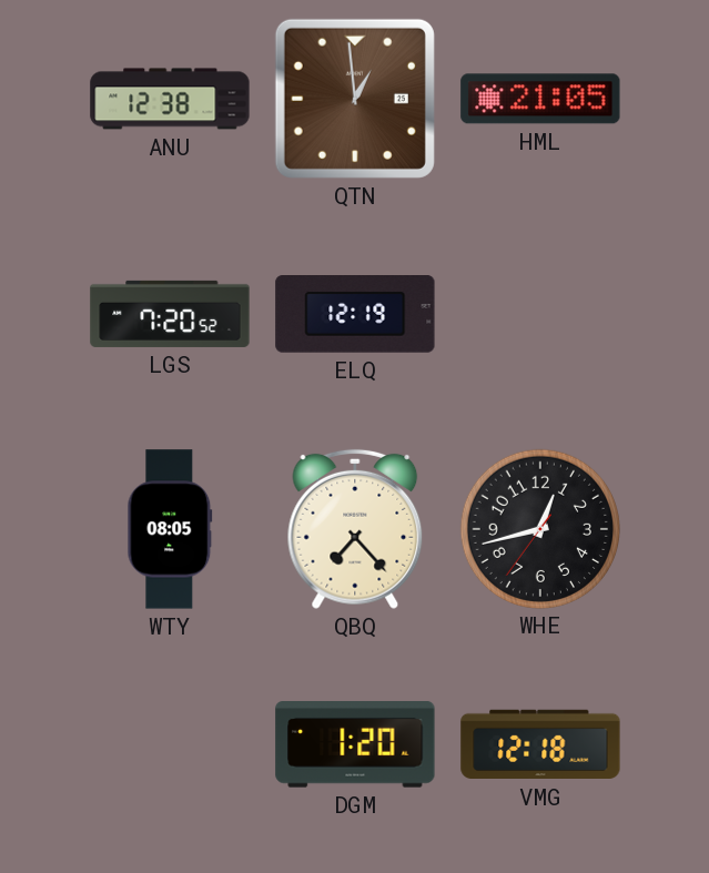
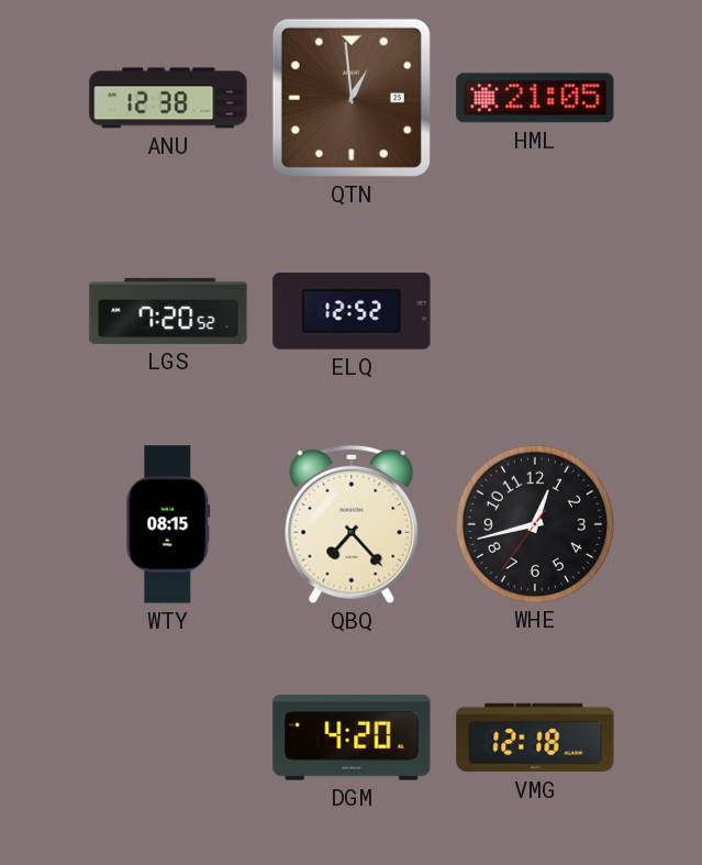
ELQ: 12:19 -> 12:52 (352, 312)
WTY: 08:05 -> 08:15 (168, 524)
DGM: 1:20 -> 4:20 (352, 739)
